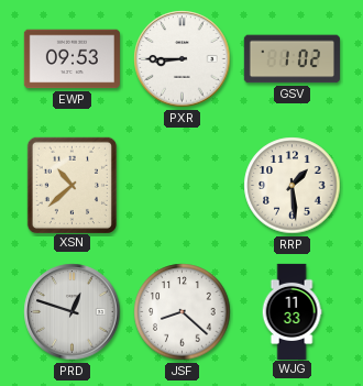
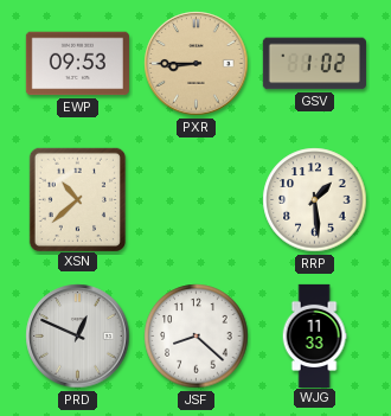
PXR dial: white -> champagne (197, 64)
PRD: 12:48 -> 12:49 (78, 337)
